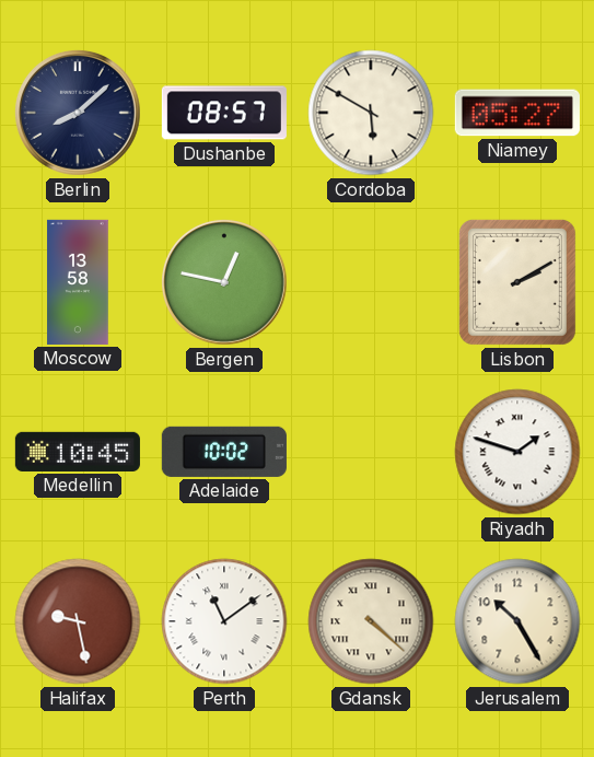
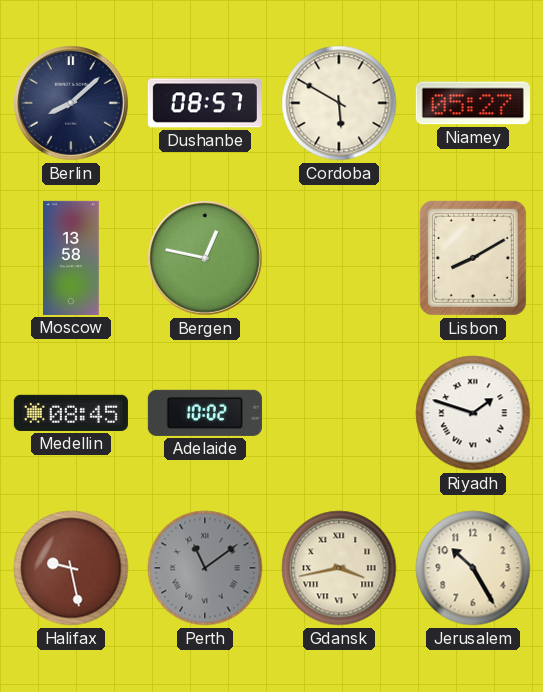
Lisbon: 2:10 -> 8:10 (473, 258)
Medellin: 10:45 -> 08:45 (71, 413)
Perth dial: white -> grey (205, 568)
Gdansk: 4:22 -> 3:43 (339, 568)
